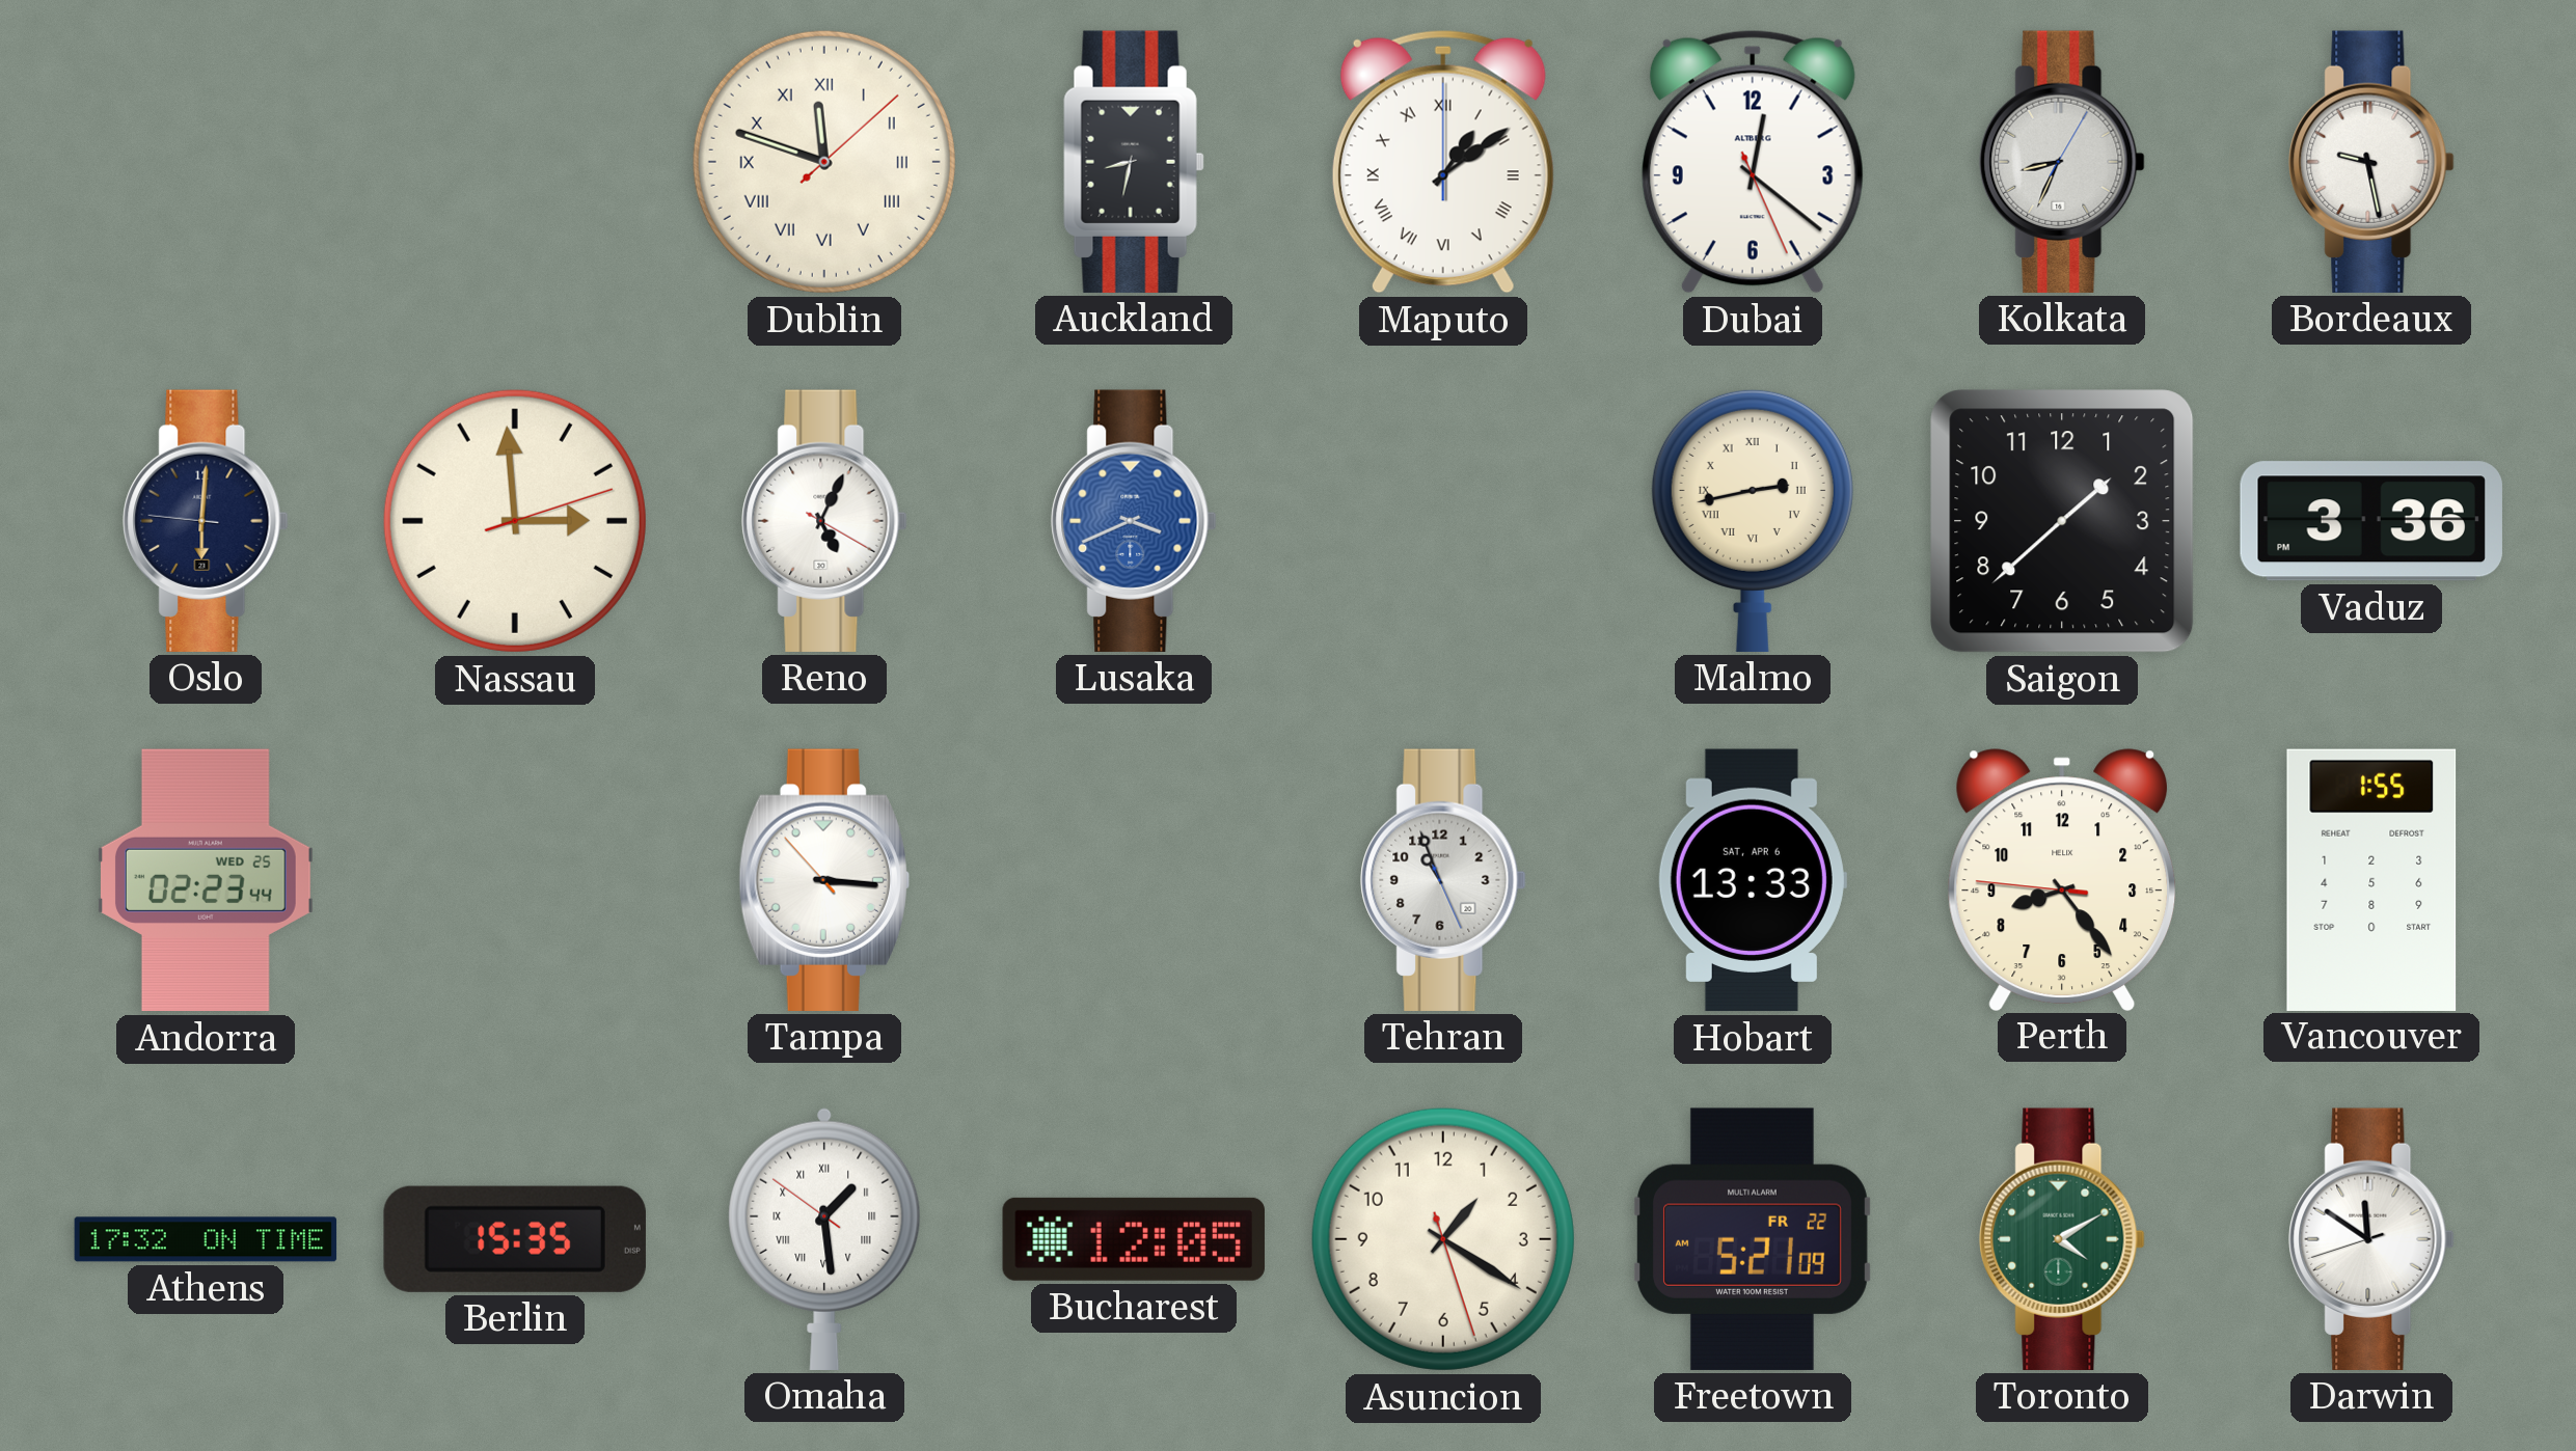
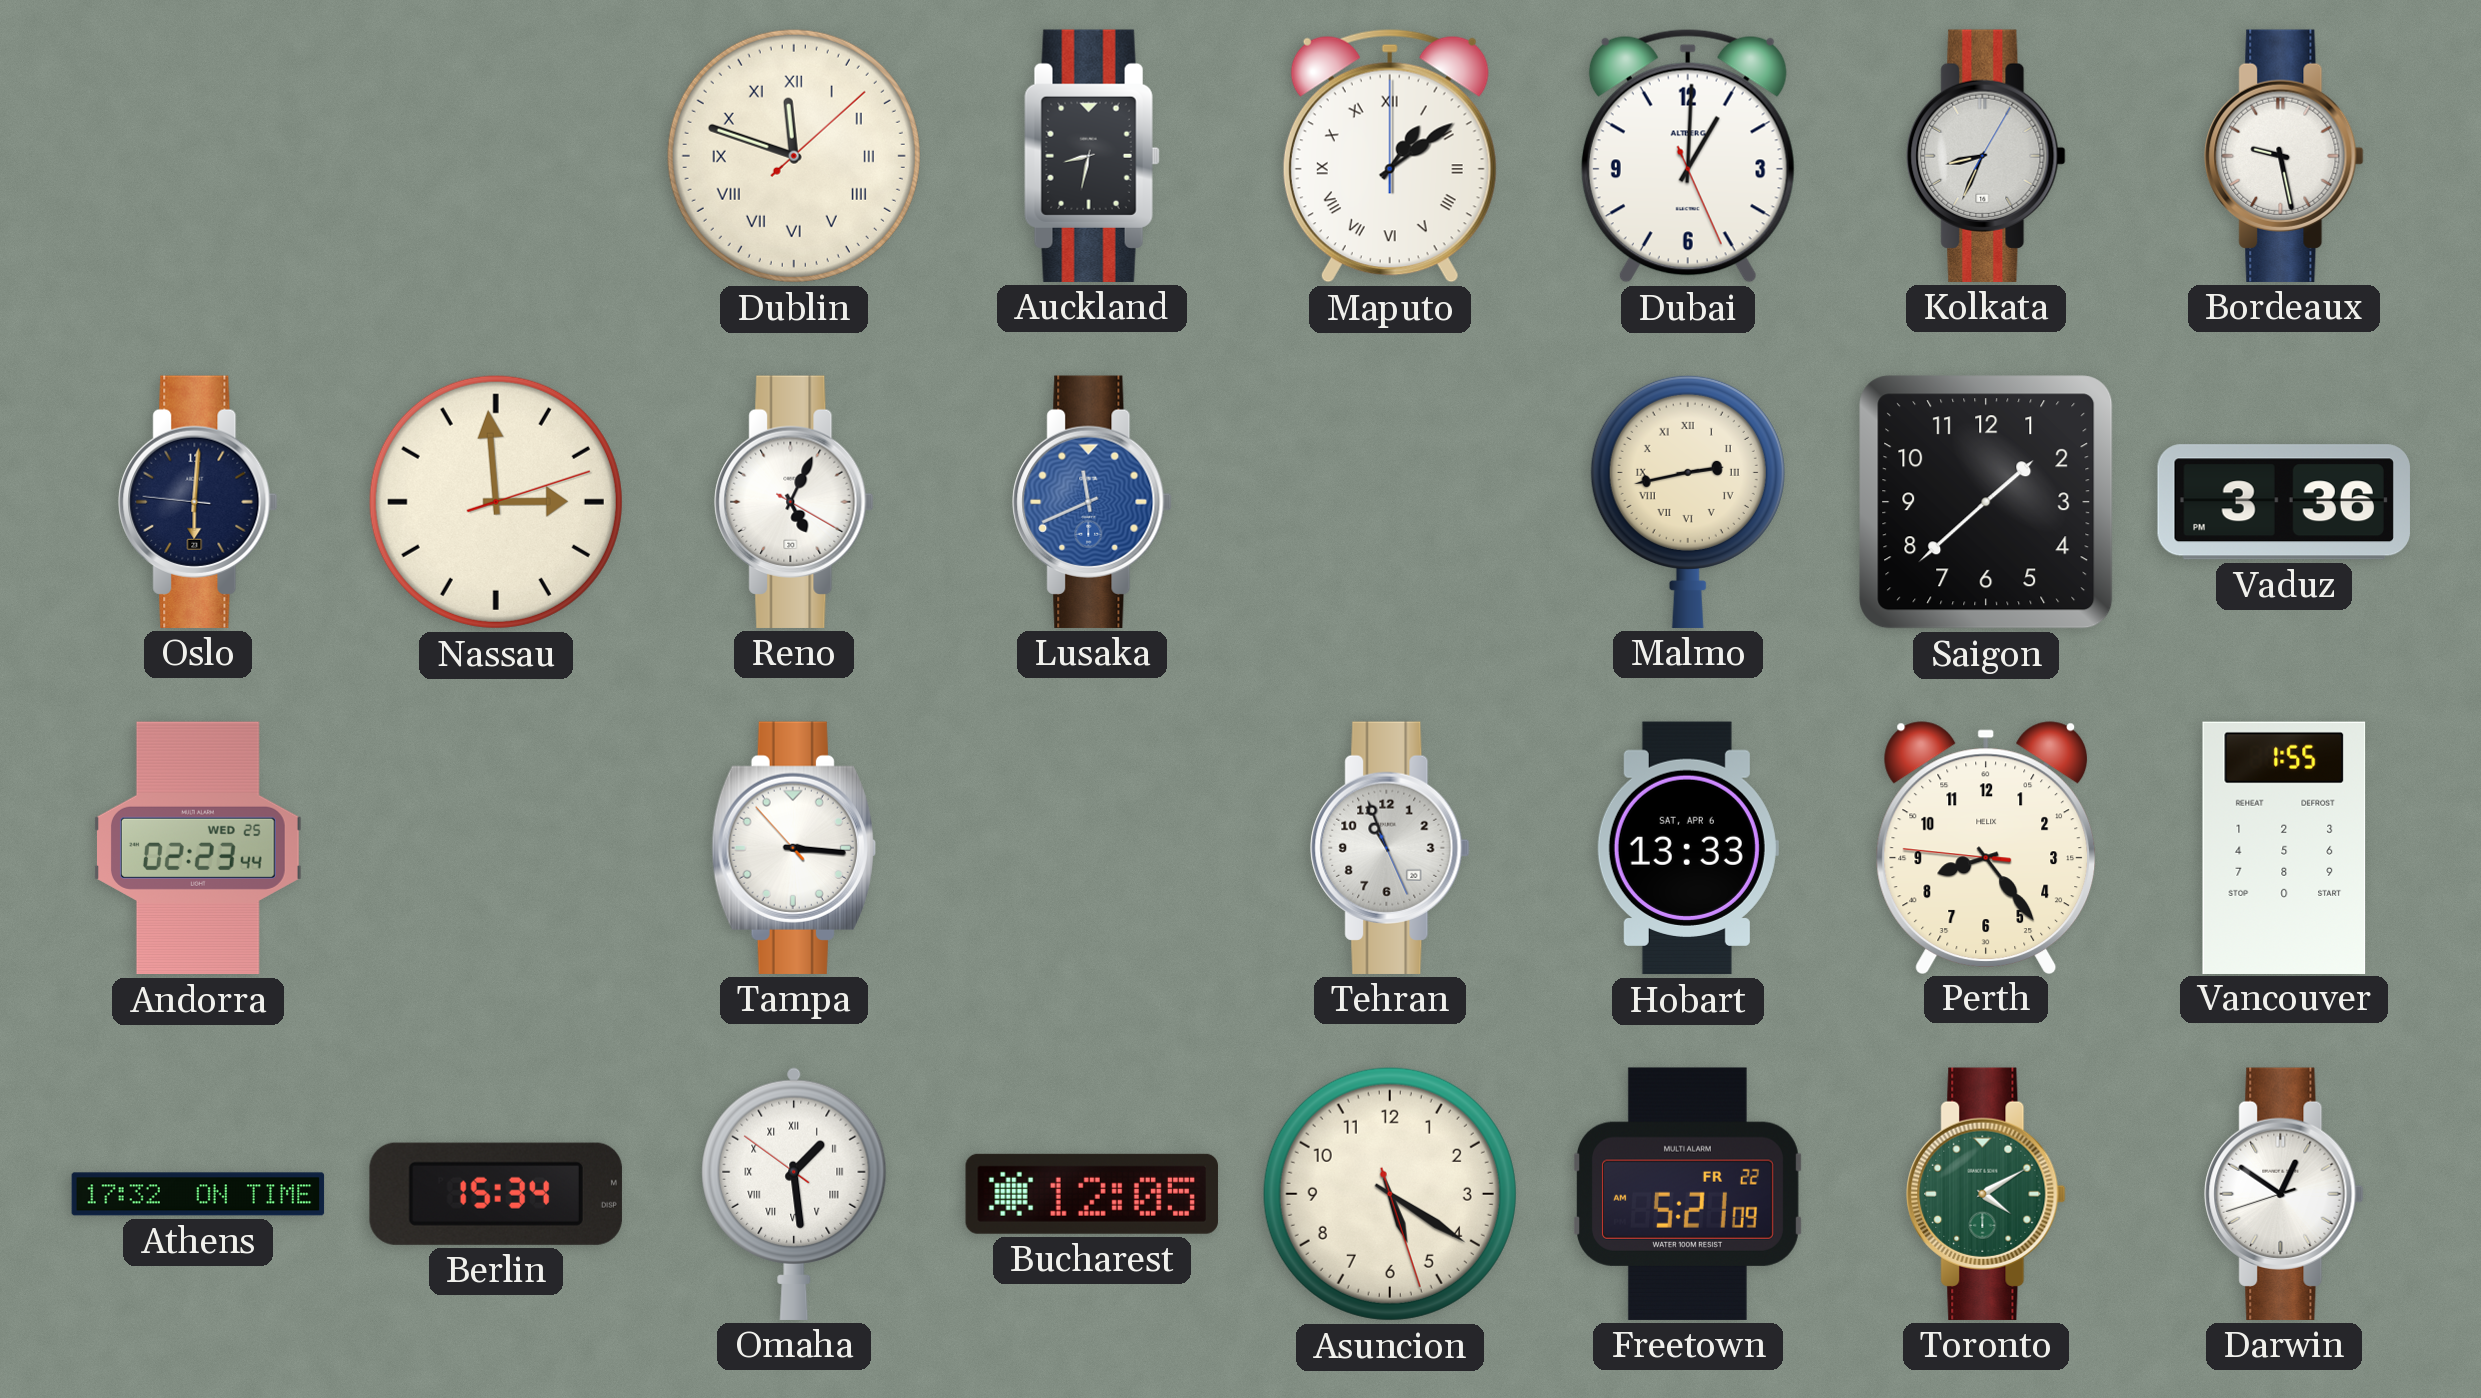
Dubai: 12:21 -> 1:00 (1688, 156)
Lusaka: 3:41 -> 11:41 (1092, 502)
Berlin: 15:35 -> 15:34 (496, 1194)
Asuncion: 1:20 -> 5:20 (1390, 1194)
Darwin: 11:50 -> 12:50 (2284, 1194)
